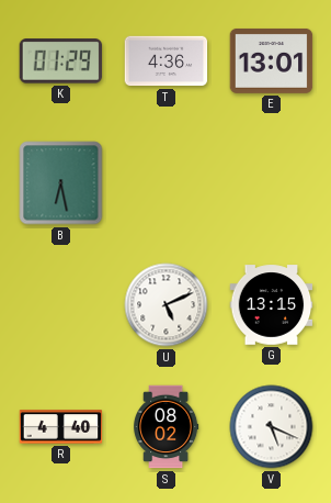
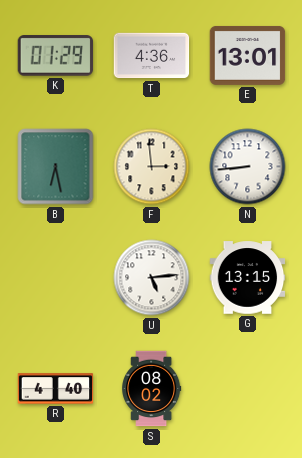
F: none -> 2:59 (152, 167)
N: none -> 8:44 (248, 167)
U: 5:11 -> 5:14 (152, 278)
V: 5:19 -> none (272, 427)
